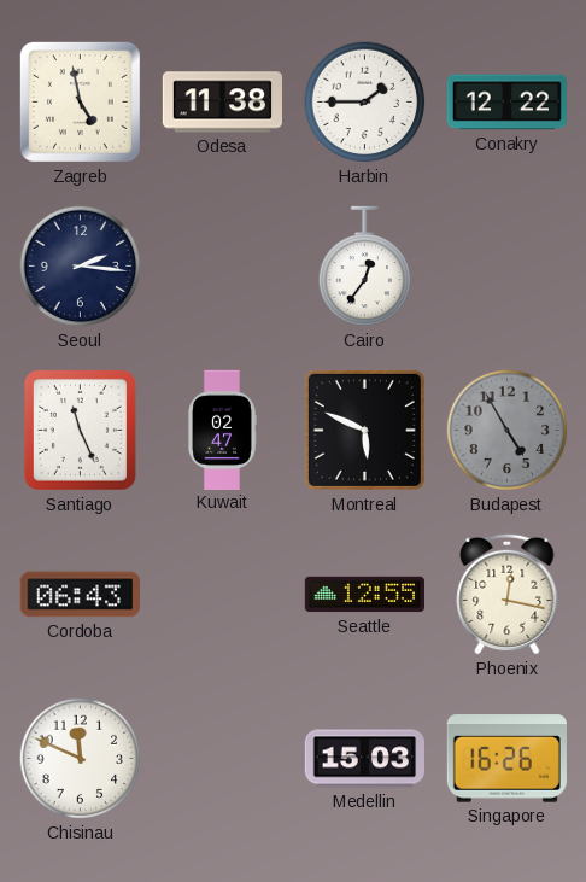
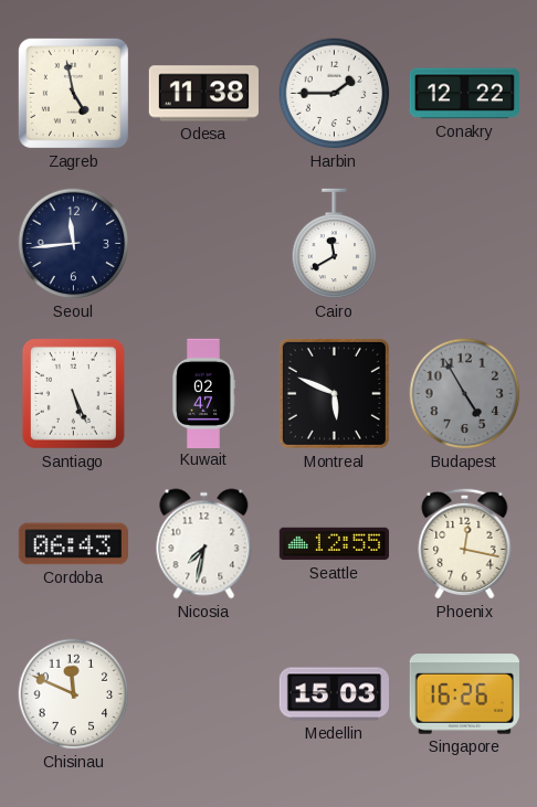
Seoul: 2:16 -> 11:44 (74, 244)
Cairo: 12:36 -> 11:40 (335, 244)
Santiago: 11:26 -> 5:26 (73, 393)
Nicosia: none -> 7:32 (204, 544)
